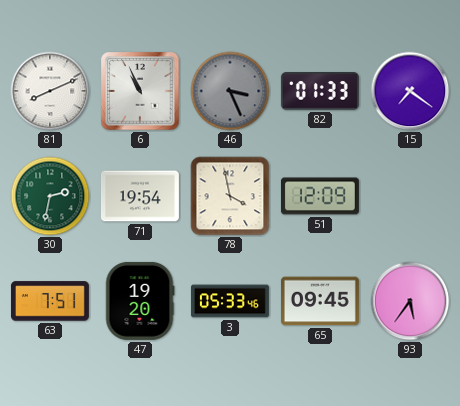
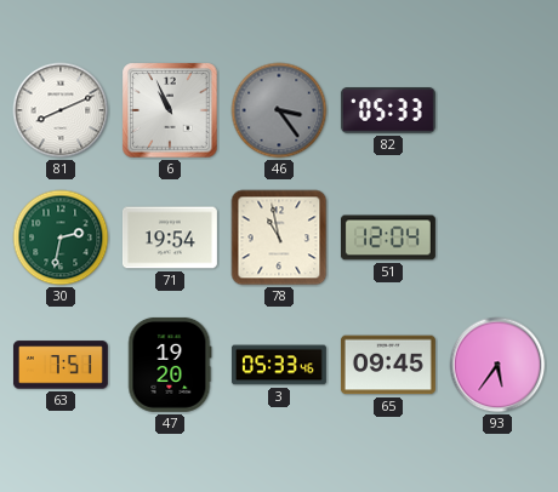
46: 3:26 -> 3:24 (279, 110)
82: 01:33 -> 05:33 (388, 111)
15: 7:21 -> none (410, 91)
78: 3:58 -> 10:58 (279, 238)
51: 12:09 -> 12:04 (388, 238)
